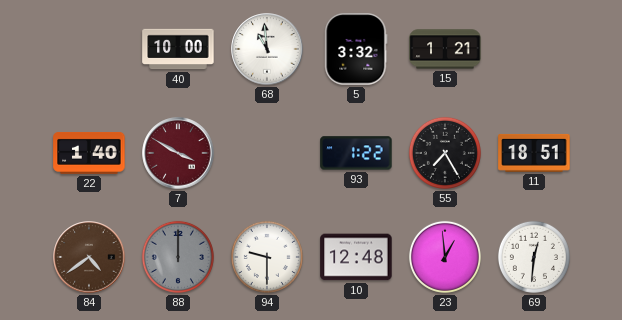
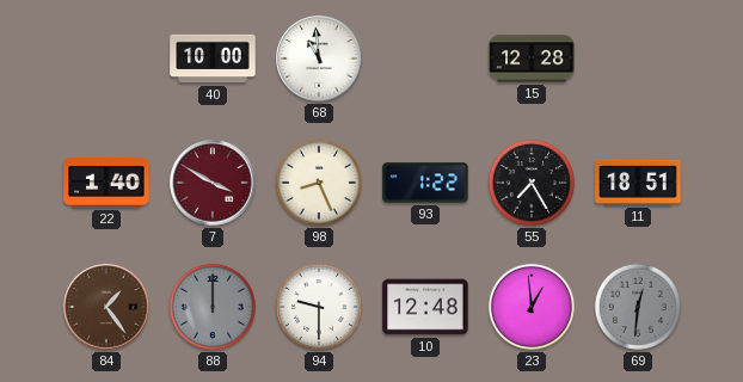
5: 3:32 -> none (356, 49)
15: 1:21 -> 12:28 (532, 58)
98: none -> 8:26 (319, 183)
84: 4:39 -> 1:24 (106, 307)
69 dial: white -> grey (638, 307)
